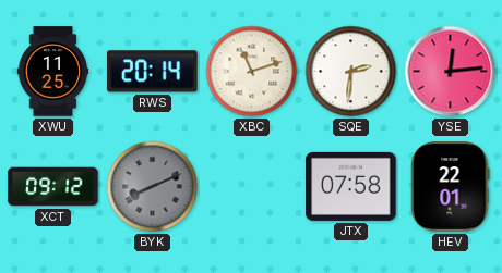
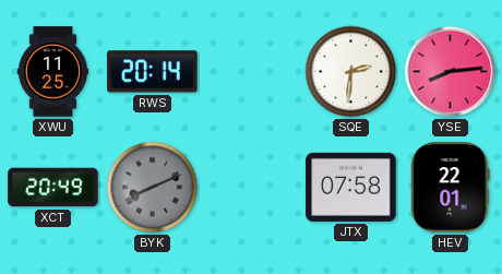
XBC: 11:12 -> none (252, 72)
YSE: 12:14 -> 8:14 (451, 72)
XCT: 09:12 -> 20:49 (53, 188)
